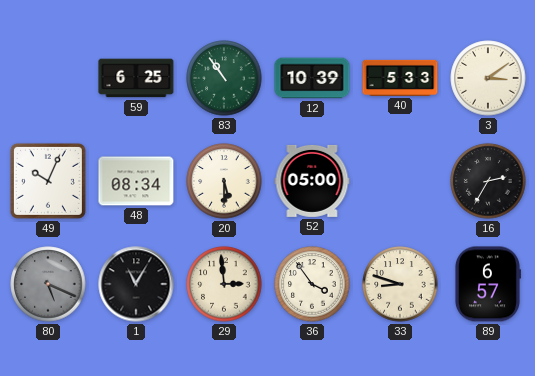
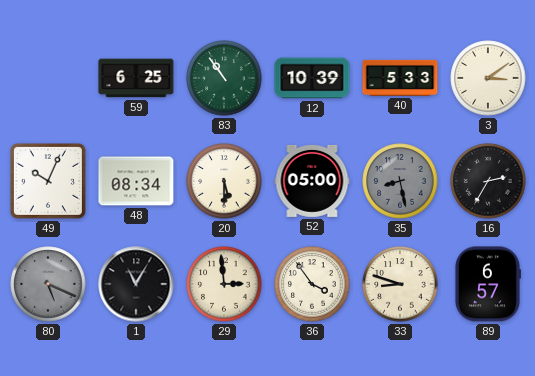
35: none -> 8:28 (400, 181)
